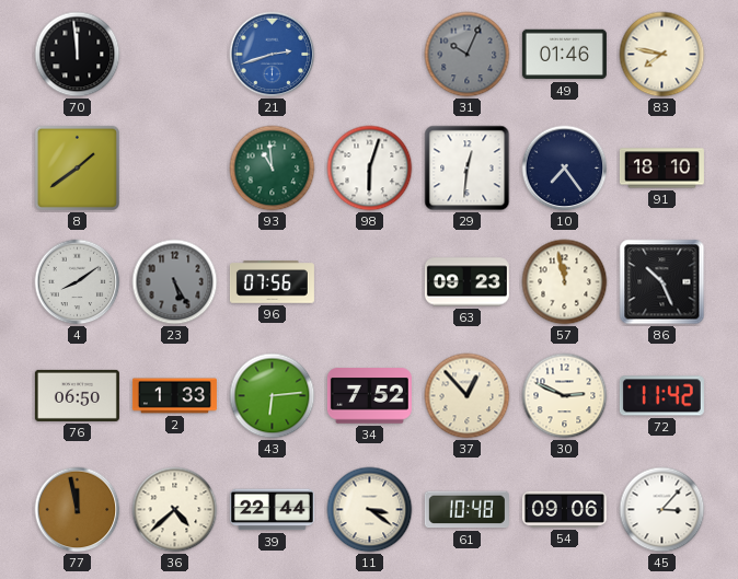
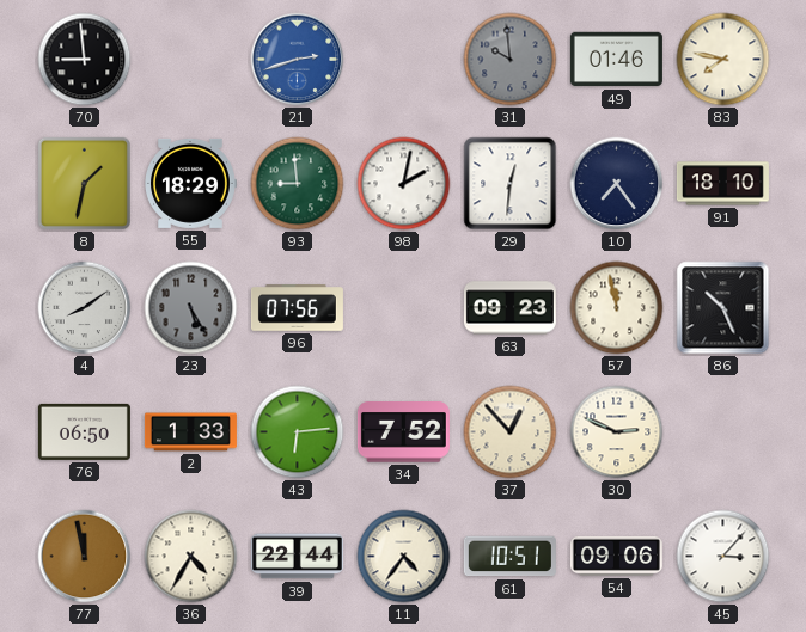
70: 11:59 -> 8:59 (85, 60)
31: 10:04 -> 9:59 (511, 60)
8: 1:39 -> 1:32 (84, 183)
55: none -> 18:29 (191, 183)
93: 10:59 -> 8:59 (298, 184)
98: 6:03 -> 2:02 (404, 184)
72: 11:42 -> none (661, 396)
36: 4:38 -> 4:35 (191, 557)
11: 3:21 -> 4:36 (404, 557)
61: 10:48 -> 10:51 (509, 557)
